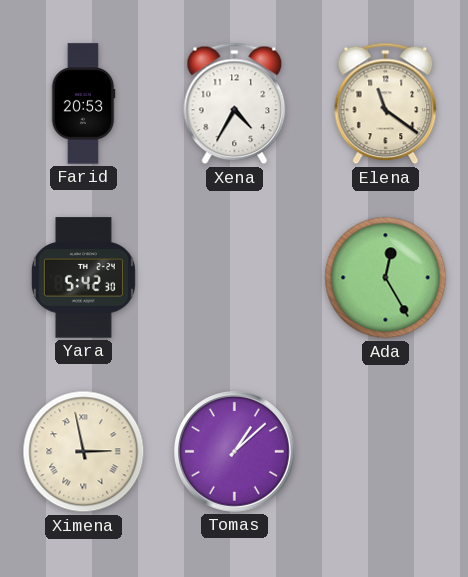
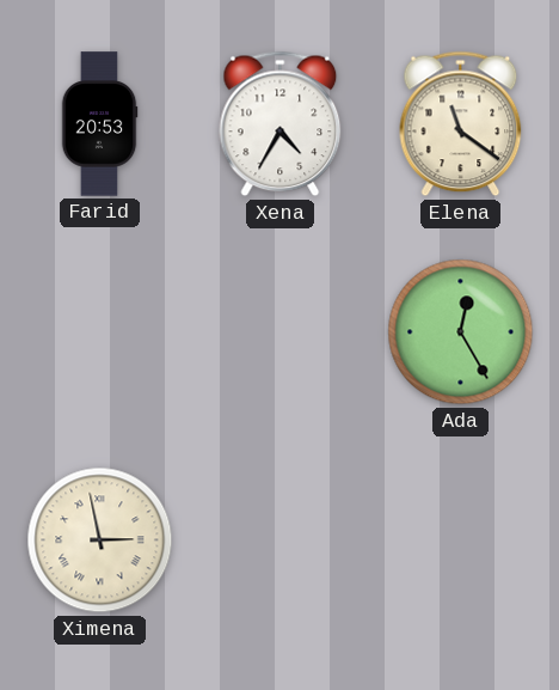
Yara: 5:42 -> none (83, 278)
Tomas: 1:08 -> none (235, 452)
